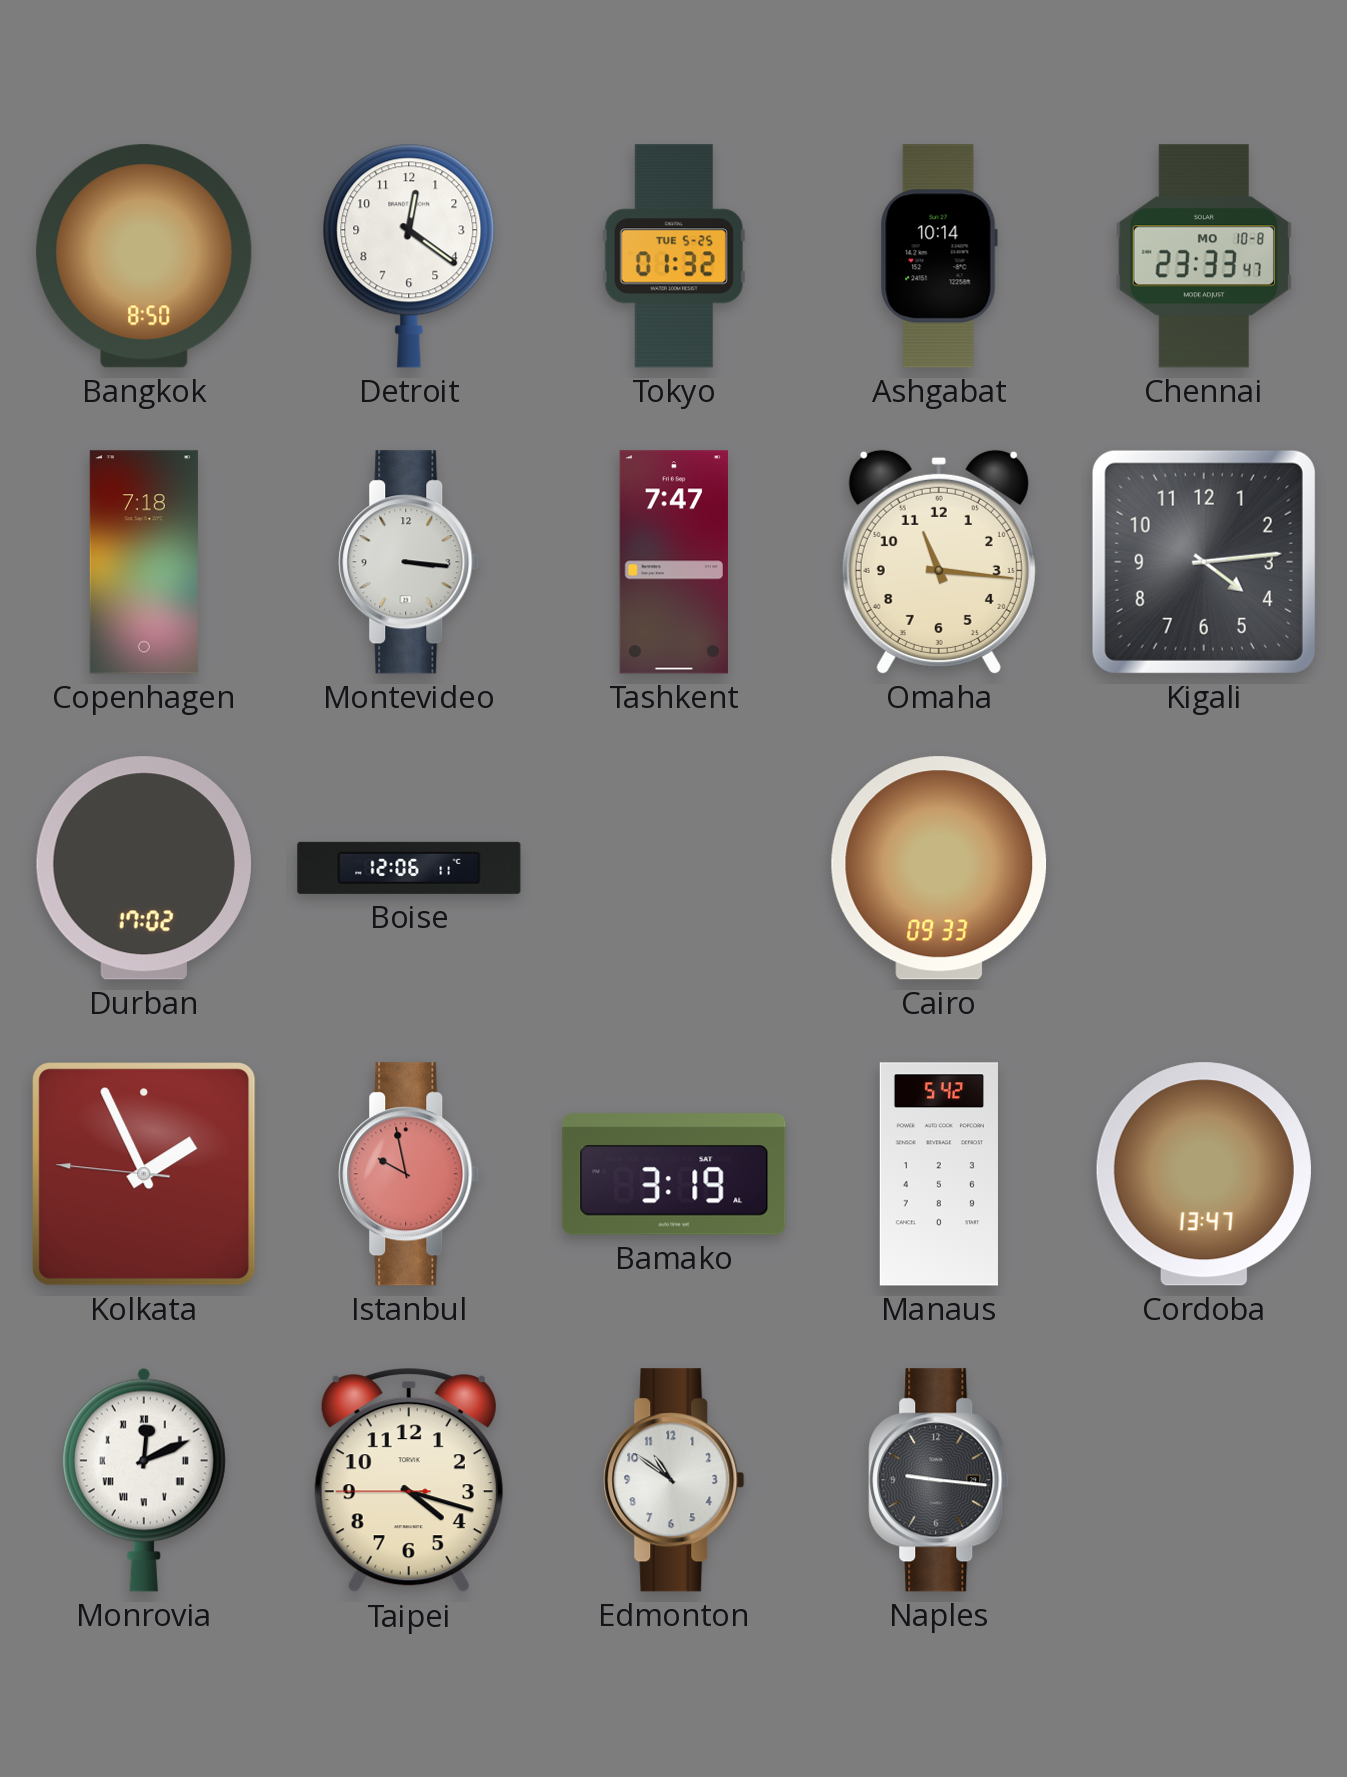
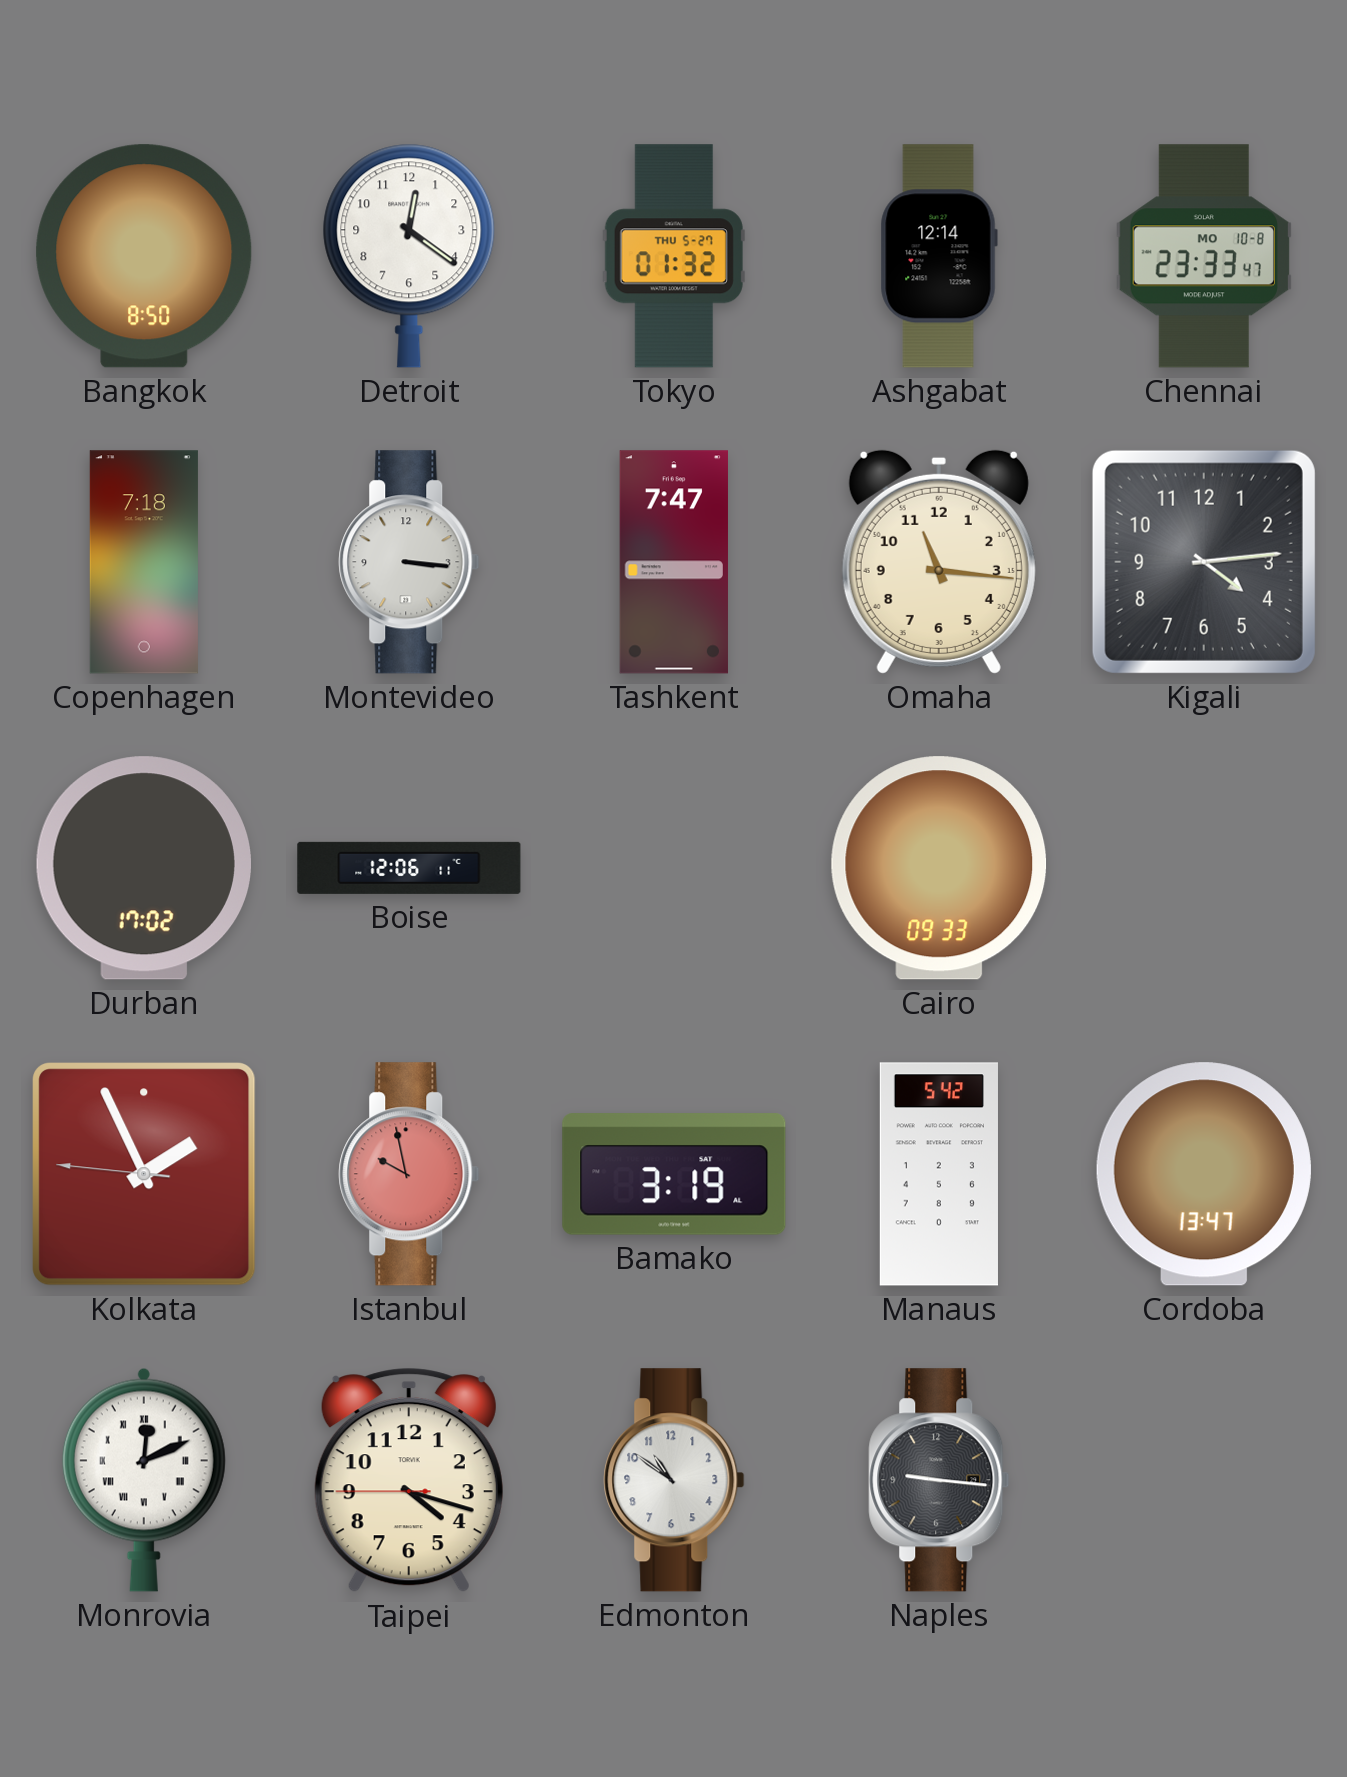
Tokyo date: TUE 5-25 -> THU 5-27 (674, 256)
Ashgabat: 10:14 -> 12:14 (939, 256)
